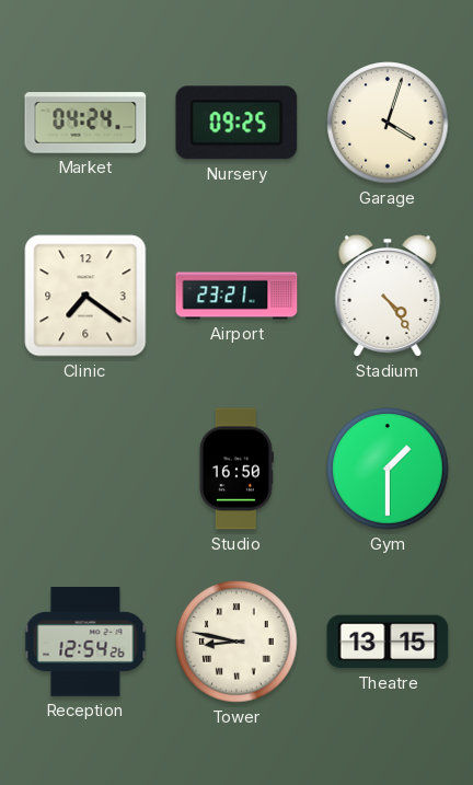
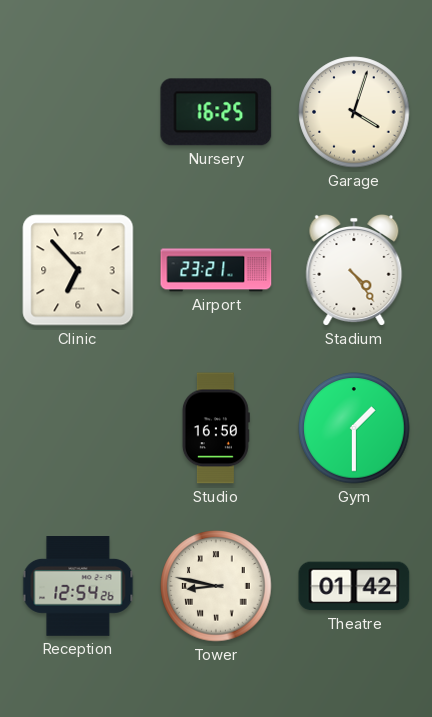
Market: 04:24 -> none (85, 123)
Nursery: 09:25 -> 16:25 (216, 112)
Clinic: 7:21 -> 6:53 (78, 270)
Theatre: 13:15 -> 01:42 (354, 586)
